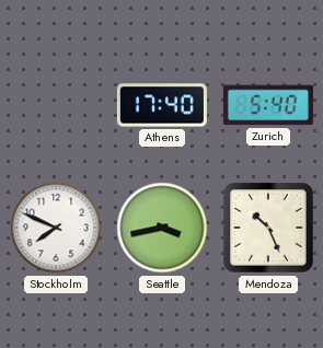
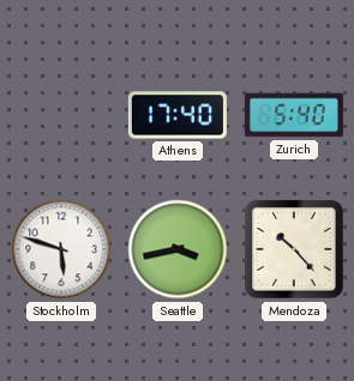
Stockholm: 7:49 -> 5:48 (61, 249)
Mendoza: 10:26 -> 10:23 (294, 249)
